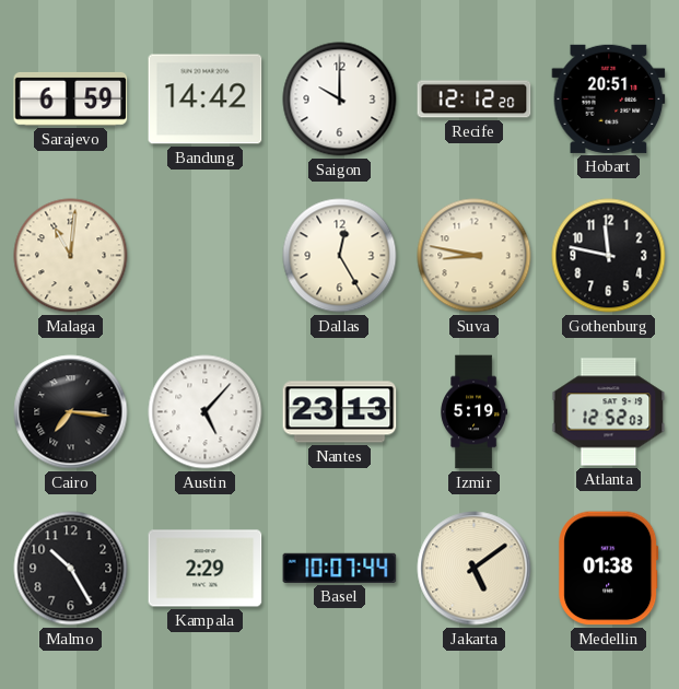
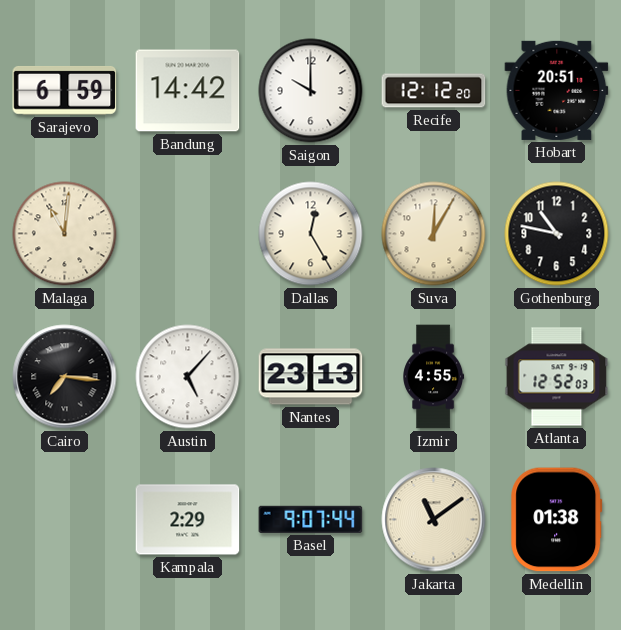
Suva: 8:47 -> 12:05 (434, 234)
Gothenburg: 11:47 -> 10:47 (557, 234)
Izmir: 5:19 -> 4:55 (434, 377)
Malmo: 10:25 -> none (71, 569)
Basel: 10:07 -> 9:07 (311, 519)
Jakarta: 5:09 -> 11:09 (434, 520)
